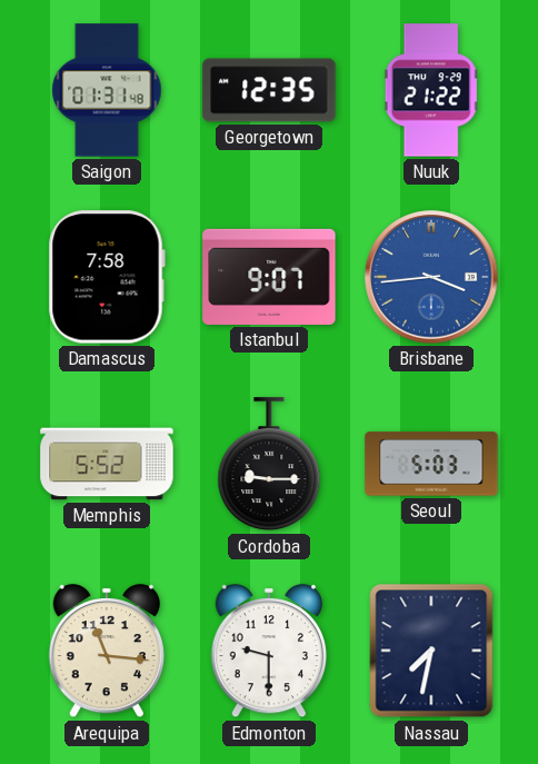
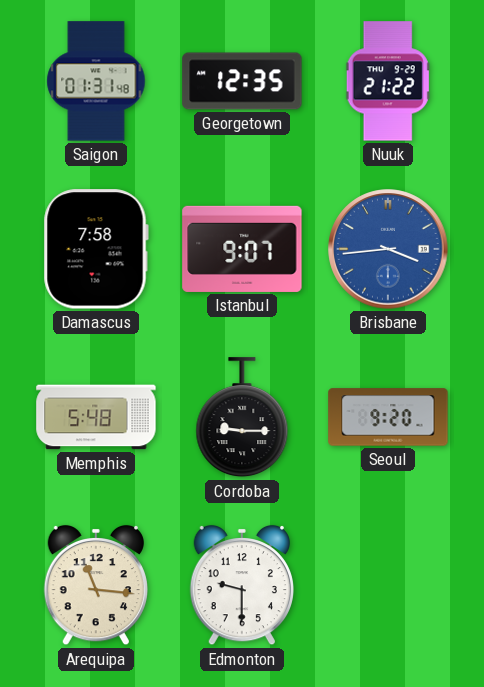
Memphis: 5:52 -> 5:48 (96, 417)
Seoul: 5:03 -> 9:20 (388, 417)
Nassau: 7:32 -> none (431, 651)
